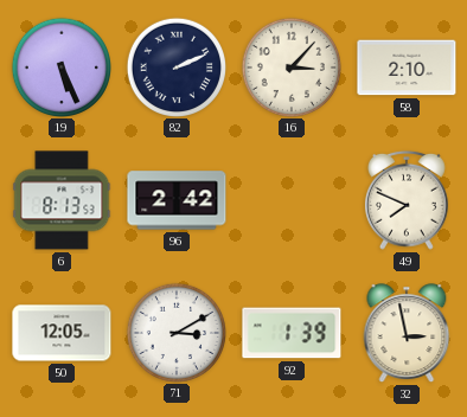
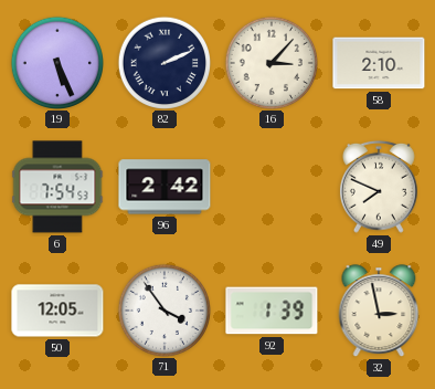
6: 8:13 -> 7:54 (57, 187)
71: 3:10 -> 3:54 (163, 309)
